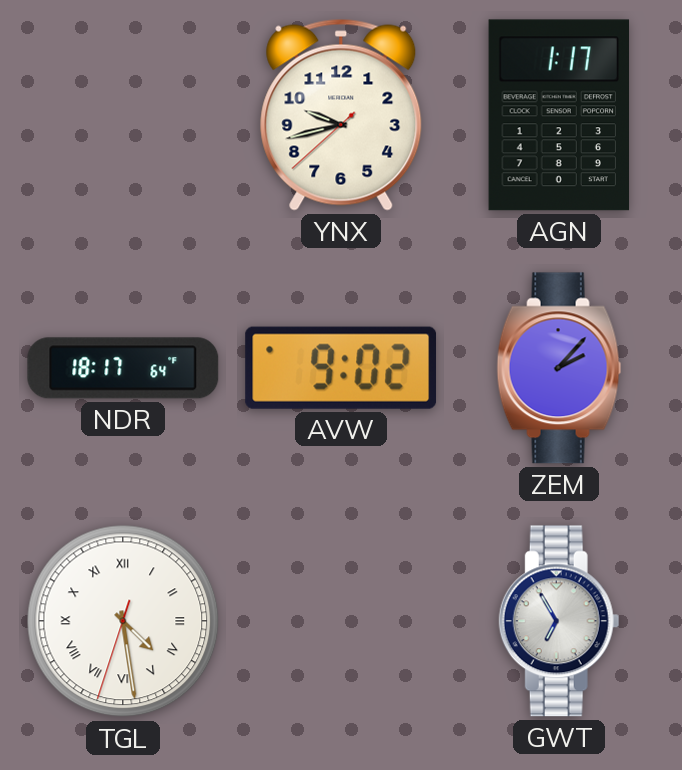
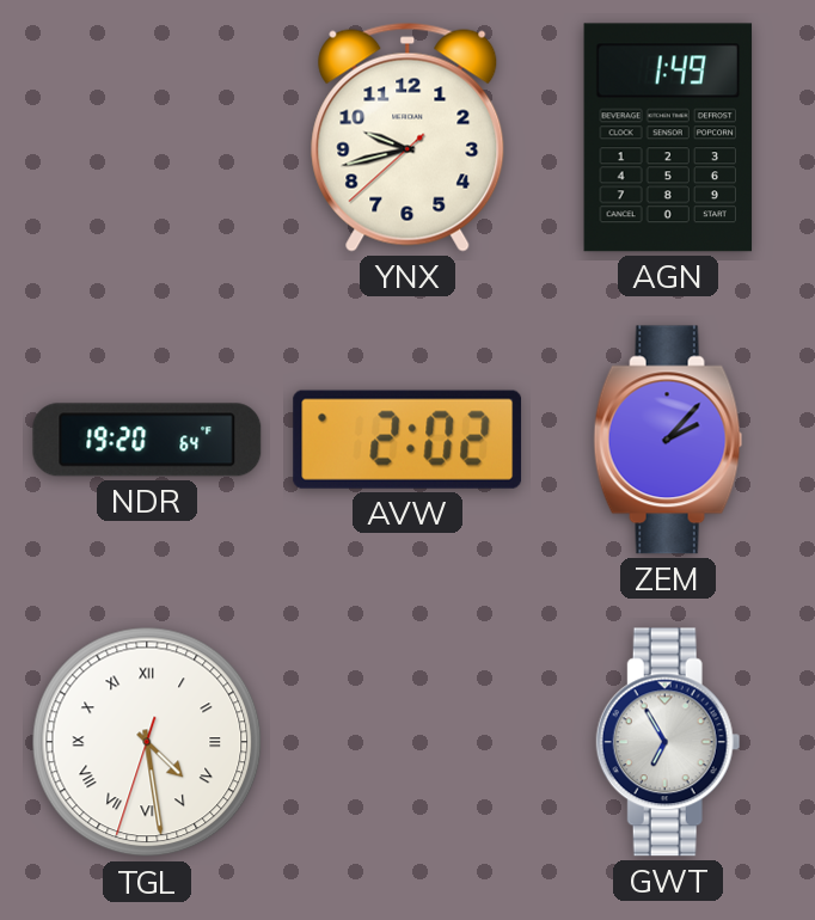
AGN: 1:17 -> 1:49 (668, 137)
NDR: 18:17 -> 19:20 (147, 440)
AVW: 9:02 -> 2:02 (407, 440)
